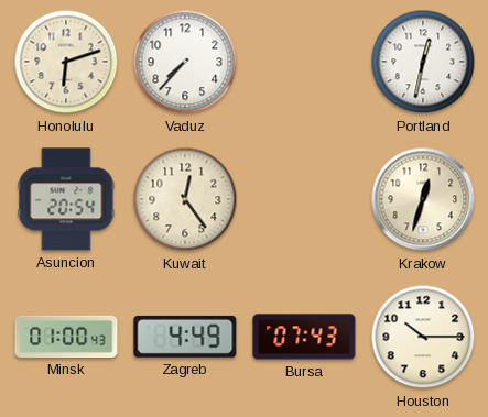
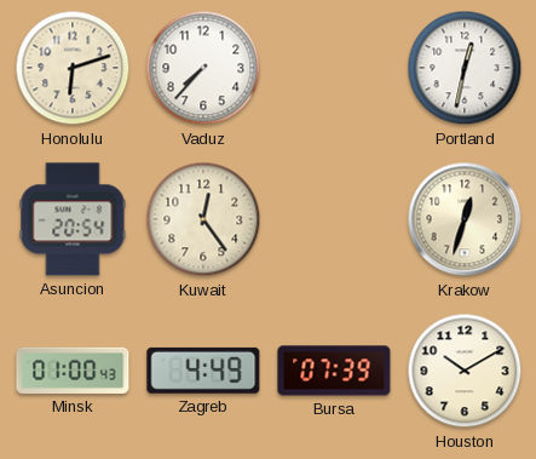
Bursa: 07:43 -> 07:39 (334, 371)
Houston: 10:15 -> 10:10 (465, 371)
